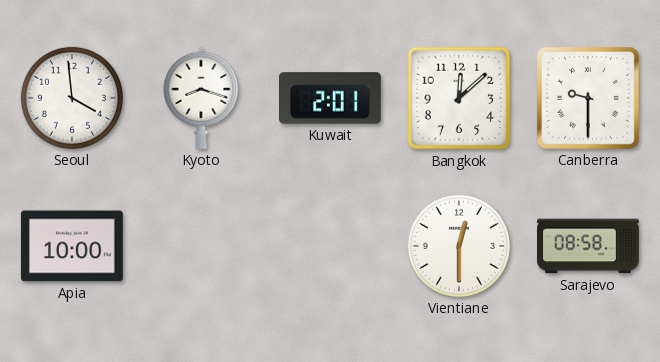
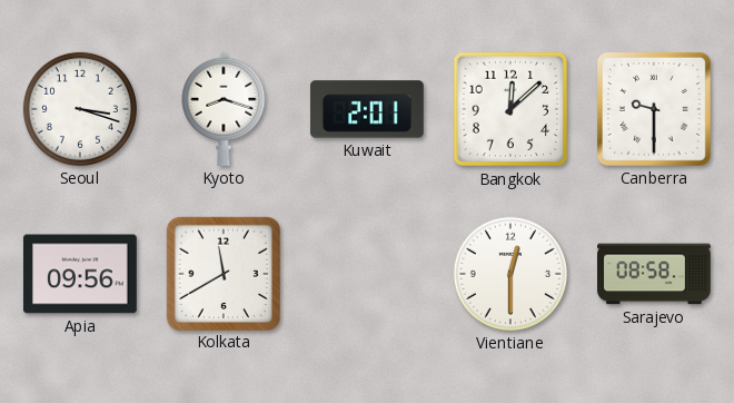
Seoul: 3:59 -> 3:18 (80, 109)
Apia: 10:00 -> 09:56 (80, 274)
Kolkata: none -> 11:40 (222, 273)
